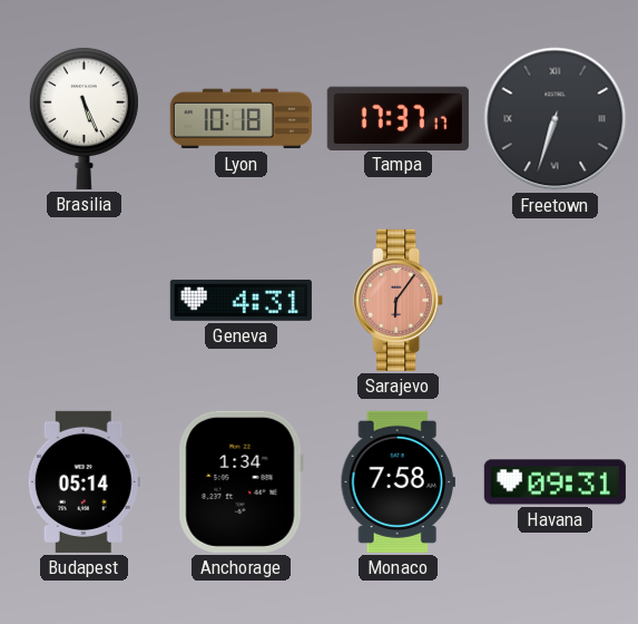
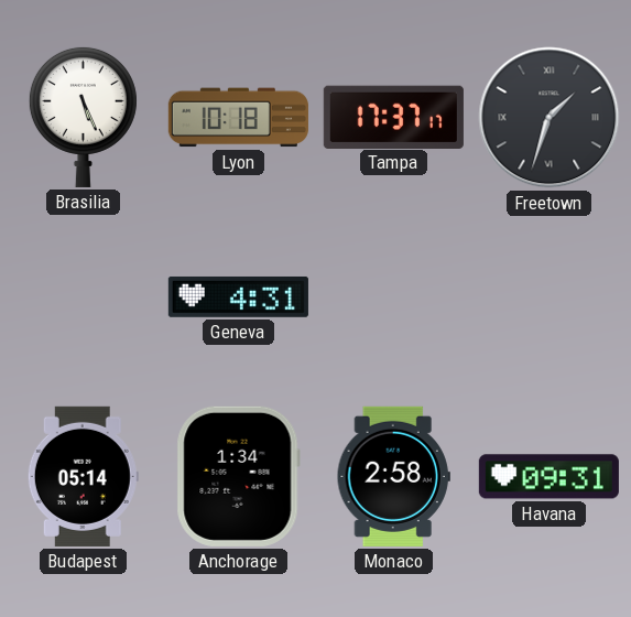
Freetown: 6:33 -> 1:33 (550, 118)
Sarajevo: 6:06 -> none (399, 300)
Monaco: 7:58 -> 2:58 (393, 476)
